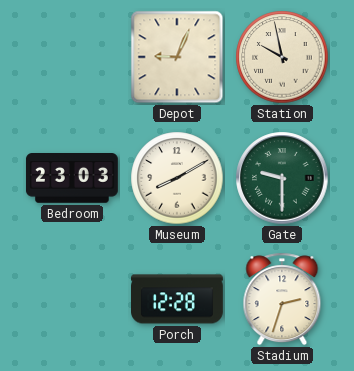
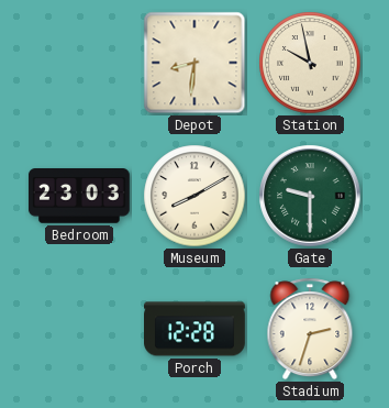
Depot: 9:04 -> 8:31 (194, 63)
